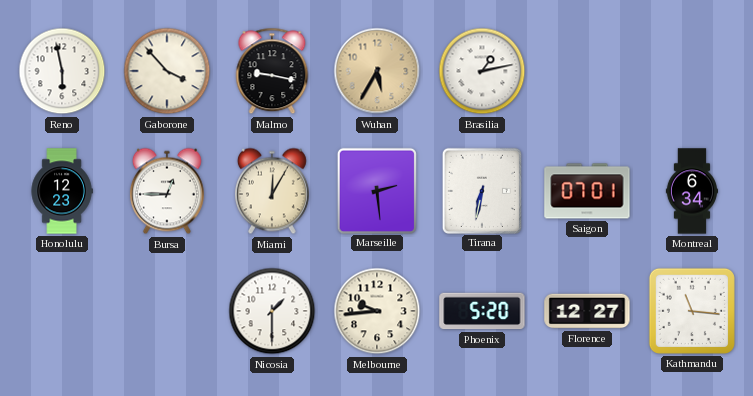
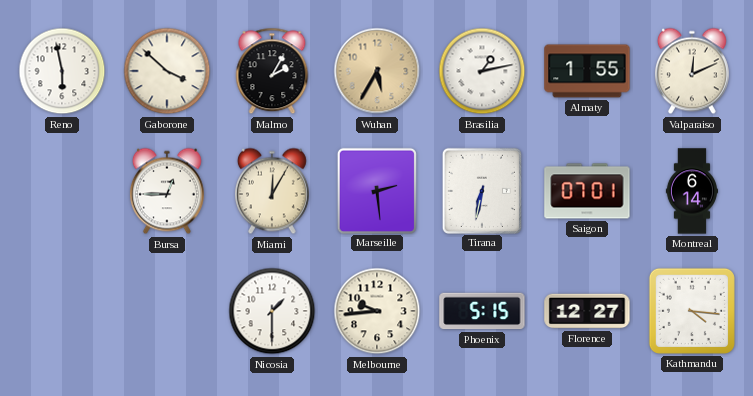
Gaborone: 3:53 -> 3:52 (167, 71)
Malmo: 9:17 -> 2:05 (272, 71)
Almaty: none -> 1:55 (587, 71)
Valparaiso: none -> 12:11 (692, 71)
Honolulu: 12:23 -> none (62, 191)
Montreal: 6:34 -> 6:14 (691, 191)
Phoenix: 5:20 -> 5:15 (482, 311)
Kathmandu: 11:16 -> 4:16 (692, 311)
